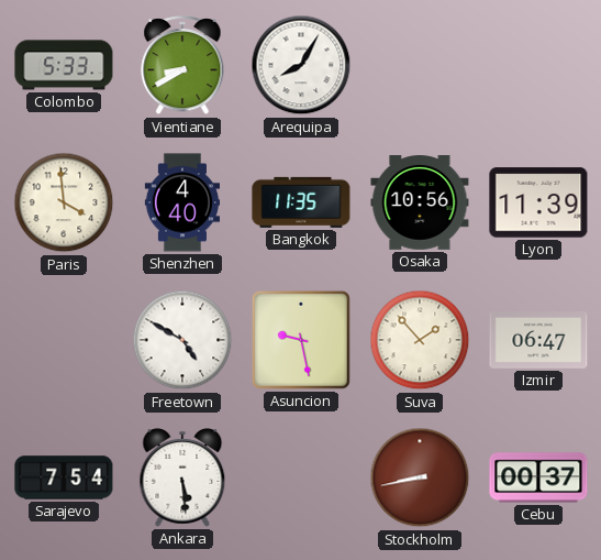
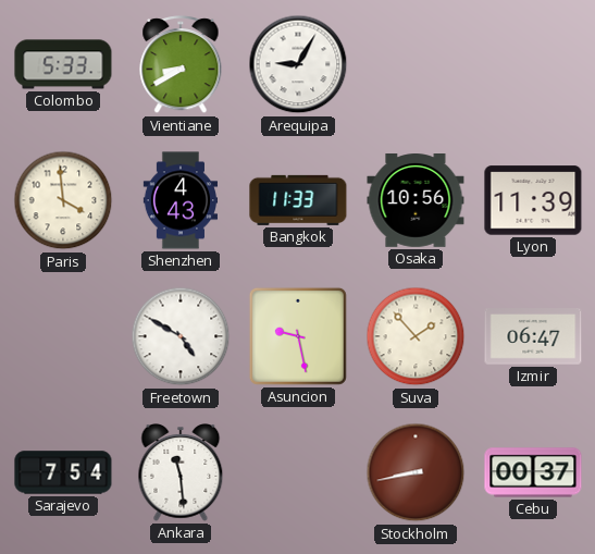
Arequipa: 8:05 -> 9:05 (298, 64)
Shenzhen: 4:40 -> 4:43 (179, 200)
Bangkok: 11:35 -> 11:33 (298, 200)
Ankara: 5:29 -> 11:29 (181, 473)
